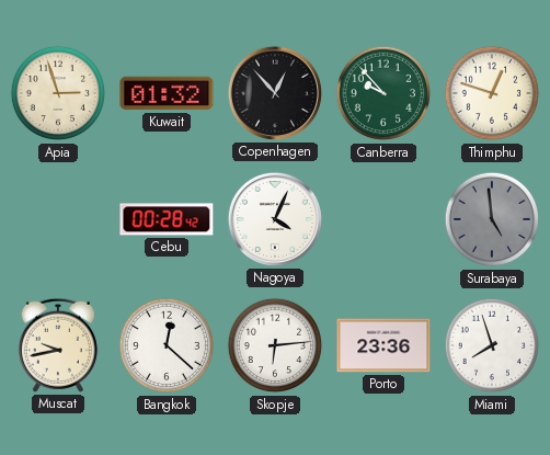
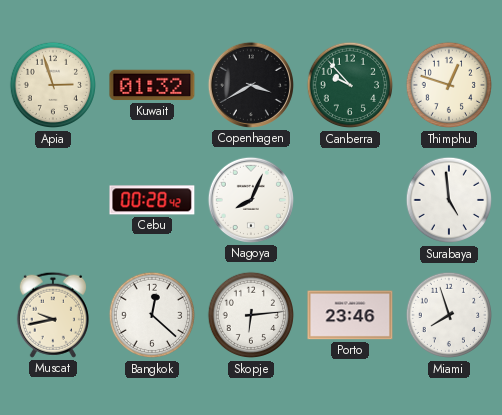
Copenhagen: 12:53 -> 3:40 (251, 85)
Nagoya: 4:04 -> 8:04 (251, 200)
Surabaya dial: grey -> white (449, 200)
Porto: 23:36 -> 23:46 (350, 315)
